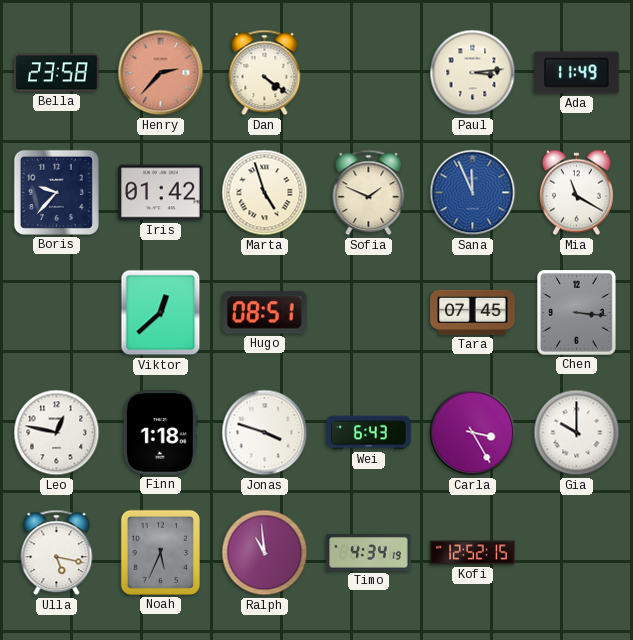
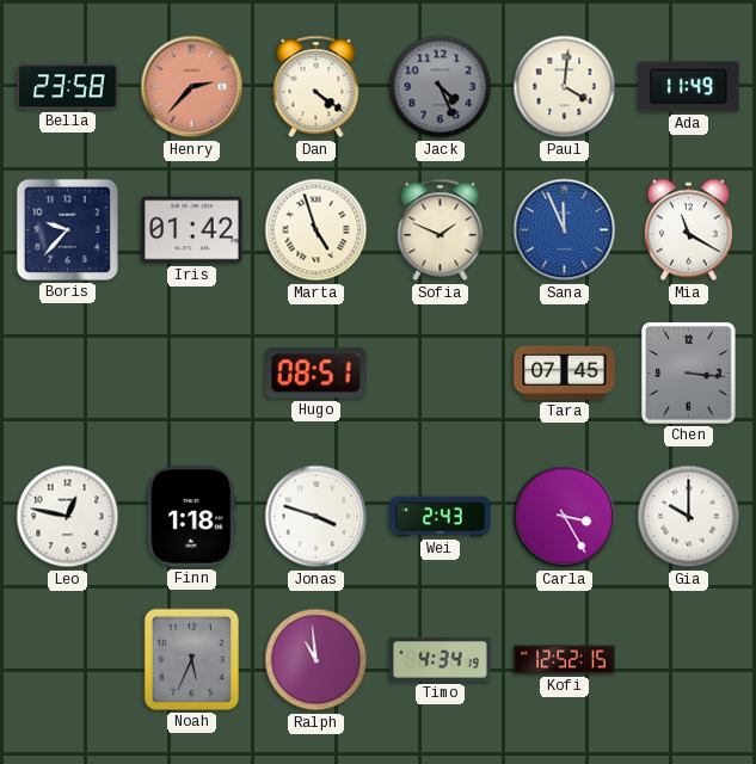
Jack: none -> 4:26 (441, 87)
Paul: 3:14 -> 4:01 (565, 87)
Viktor: 12:38 -> none (161, 313)
Wei: 6:43 -> 2:43 (441, 517)
Ulla: 5:17 -> none (57, 553)
